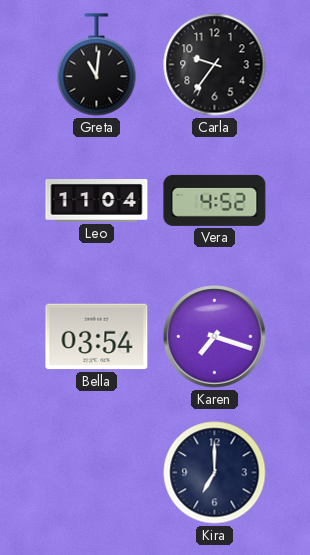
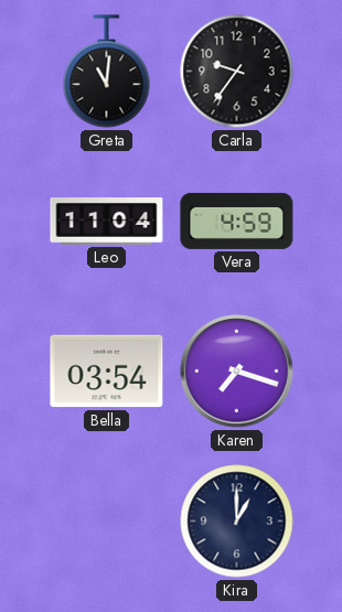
Vera: 4:52 -> 4:59 (237, 221)
Kira: 7:00 -> 1:00 (237, 522)
